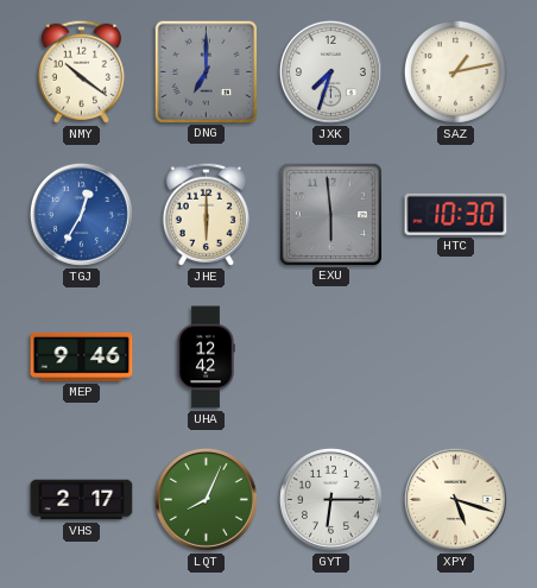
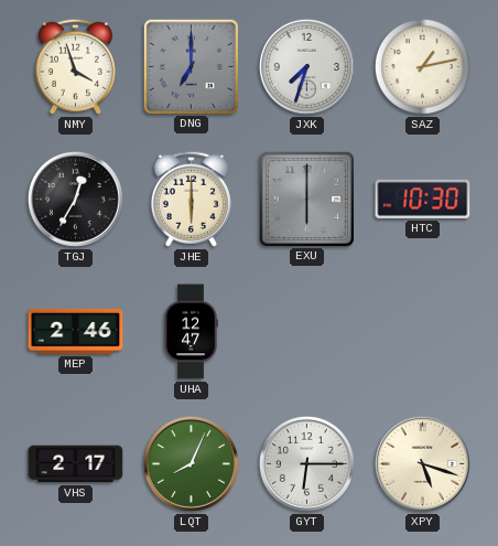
NMY: 10:21 -> 3:57 (75, 66)
TGJ dial: blue -> black (75, 199)
EXU: 5:59 -> 6:00 (306, 199)
MEP: 9:46 -> 2:46 (76, 331)
UHA: 12:42 -> 12:47 (191, 332)
